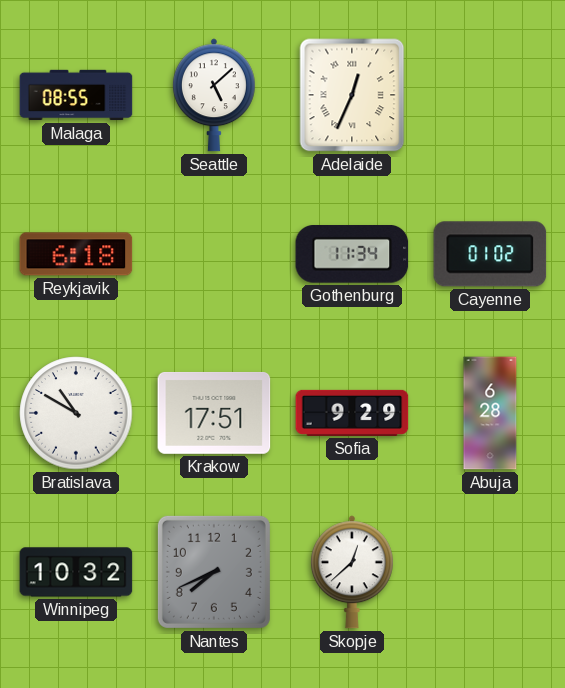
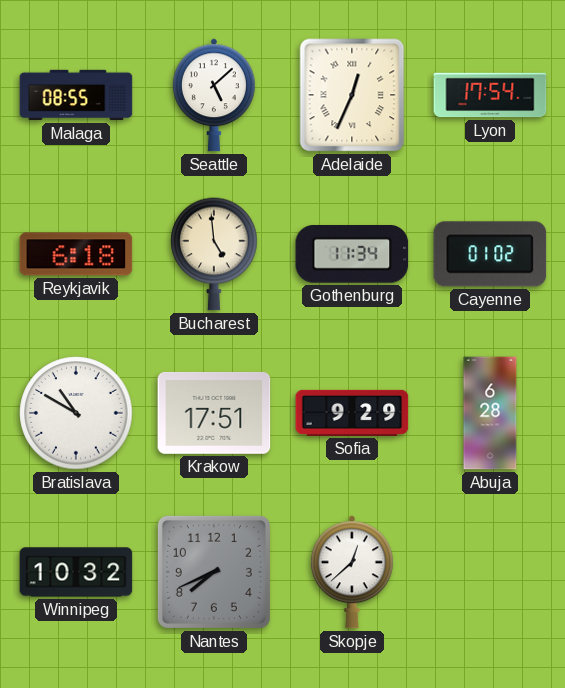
Lyon: none -> 17:54 (490, 95)
Bucharest: none -> 4:59 (214, 254)
